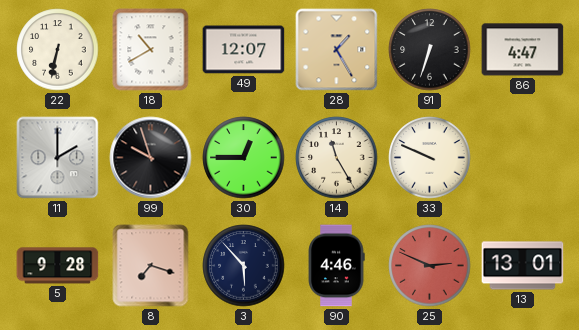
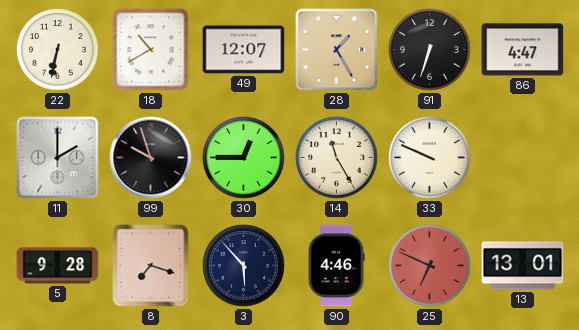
25: 2:49 -> 6:49 (430, 266)
